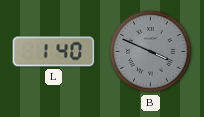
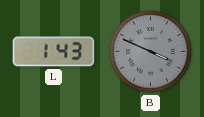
L: 1:40 -> 1:43 (54, 52)
